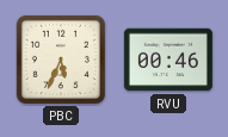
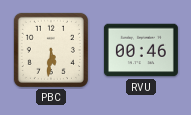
PBC: 5:34 -> 5:31 (51, 50)
